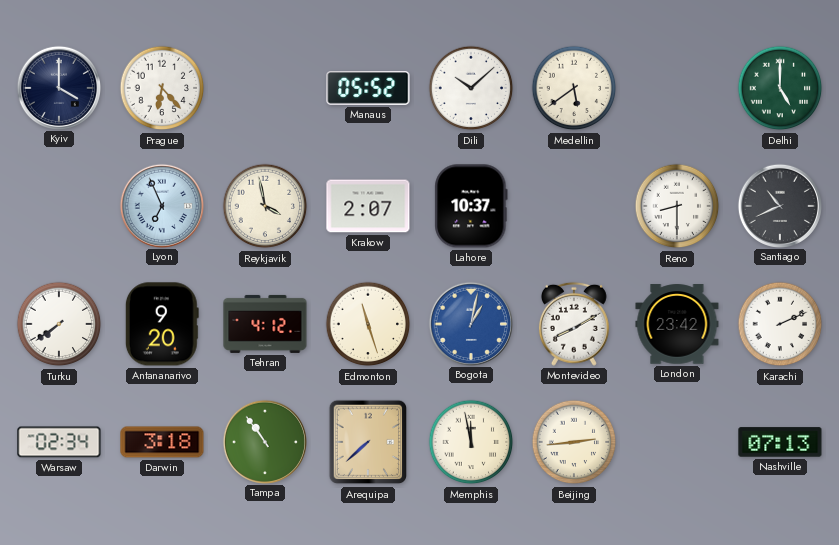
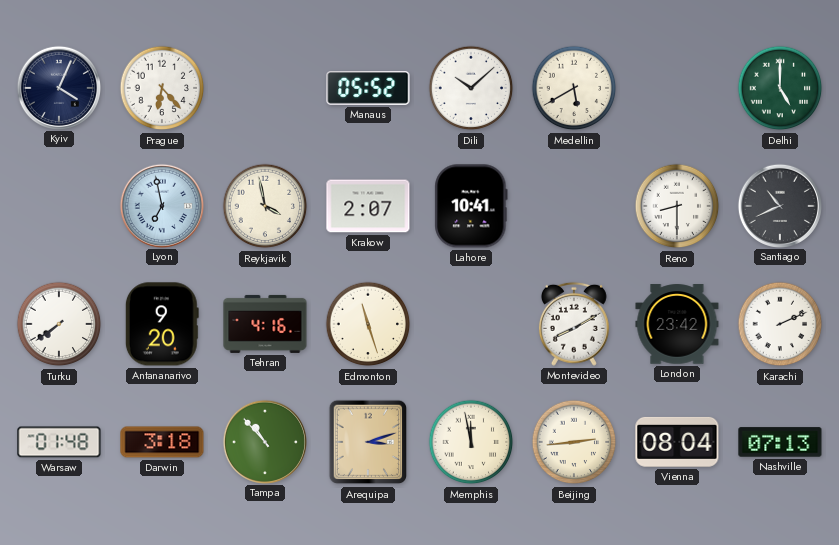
Kyiv: 4:00 -> 4:04 (58, 87)
Medellin: 5:39 -> 5:40 (574, 88)
Lyon: 6:56 -> 6:58 (161, 205)
Lahore: 10:37 -> 10:41 (471, 206)
Tehran: 4:12 -> 4:16 (265, 324)
Bogota: 1:02 -> none (470, 323)
Warsaw: 02:34 -> 01:48 (59, 442)
Tampa: 10:54 -> 10:53 (264, 441)
Arequipa: 7:38 -> 3:12 (368, 442)
Vienna: none -> 08:04 (677, 442)
